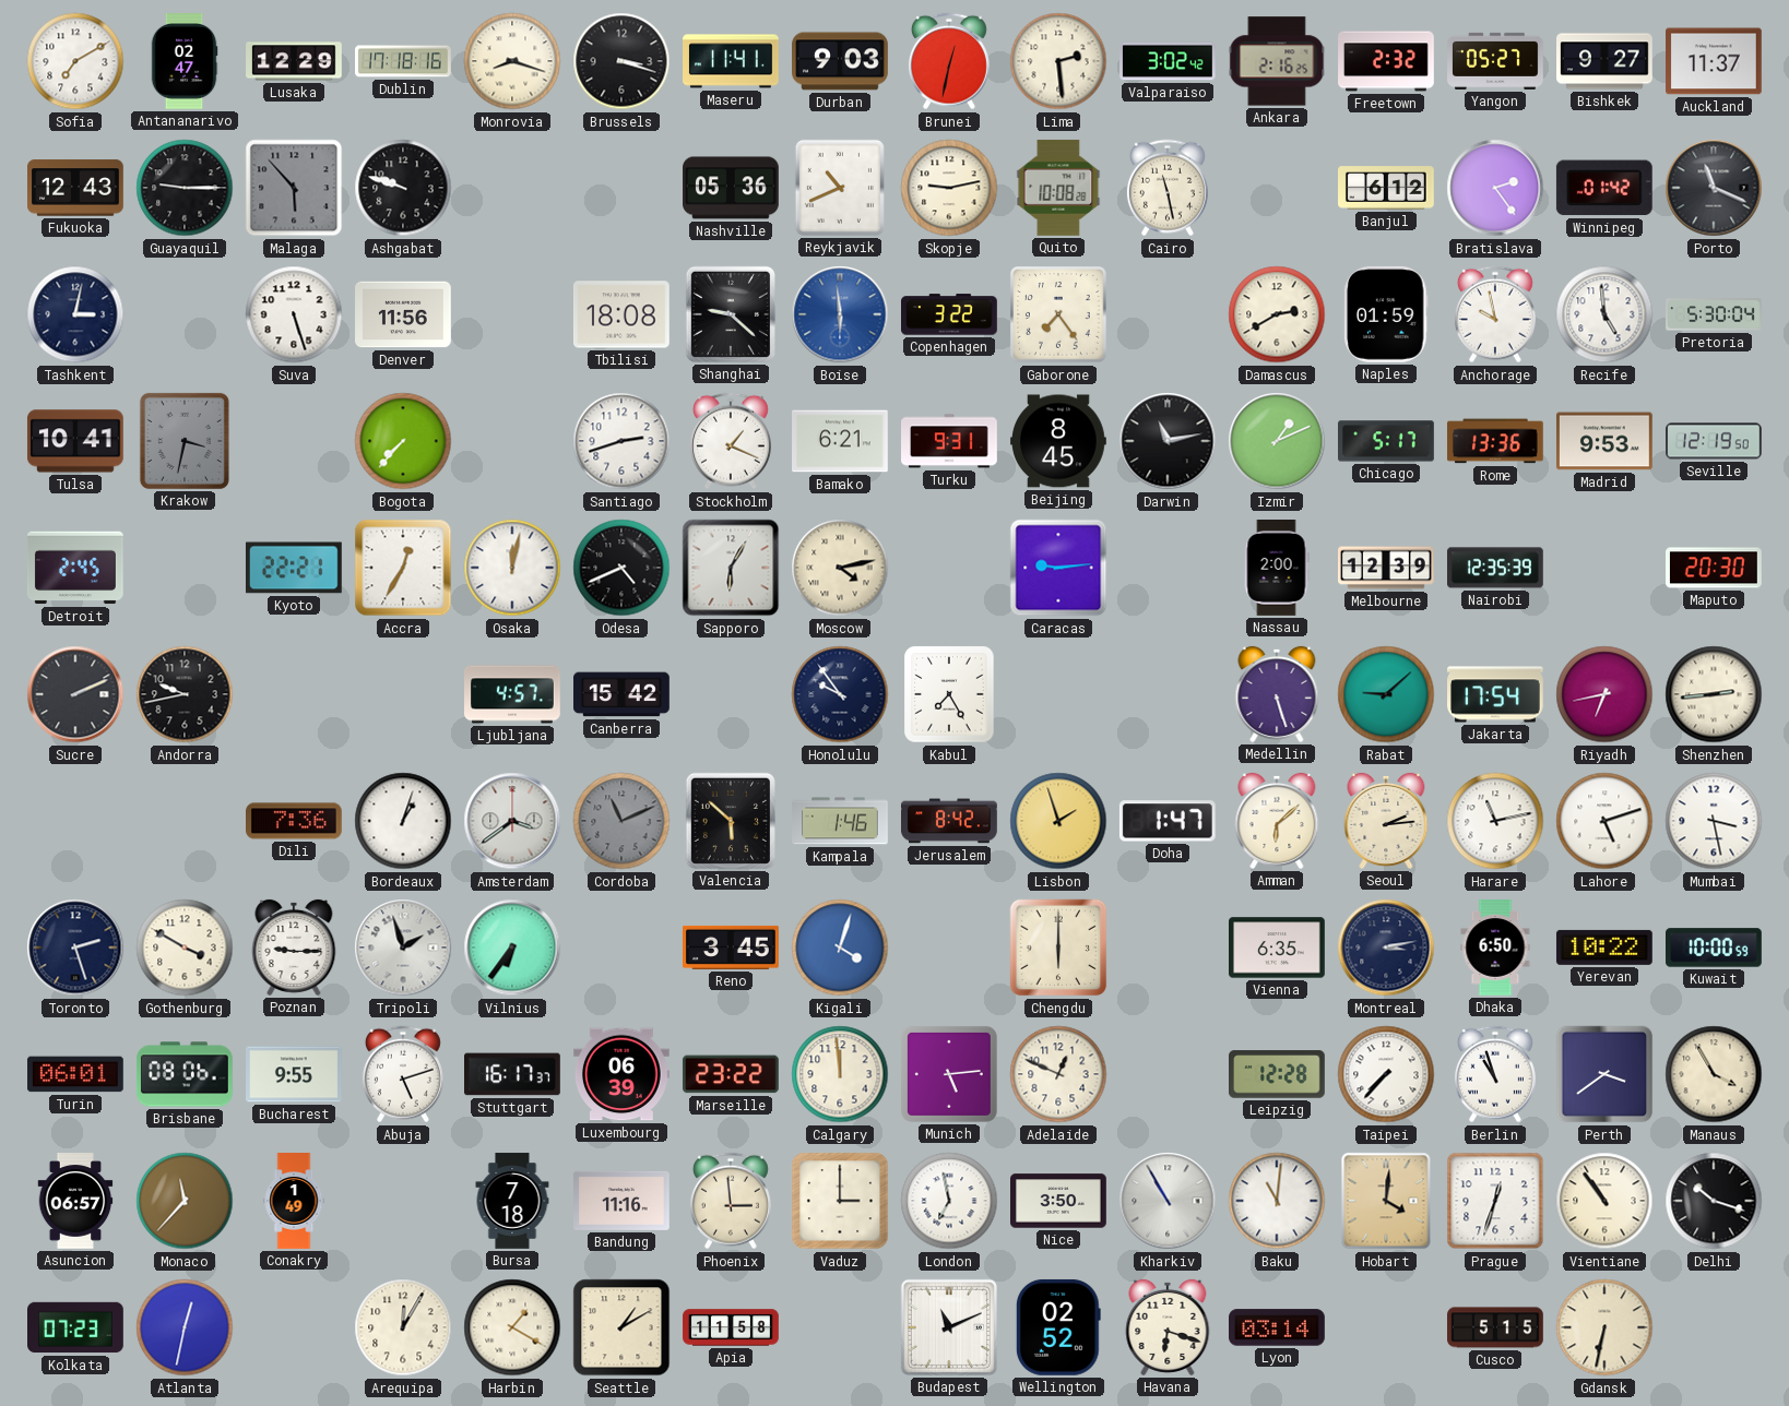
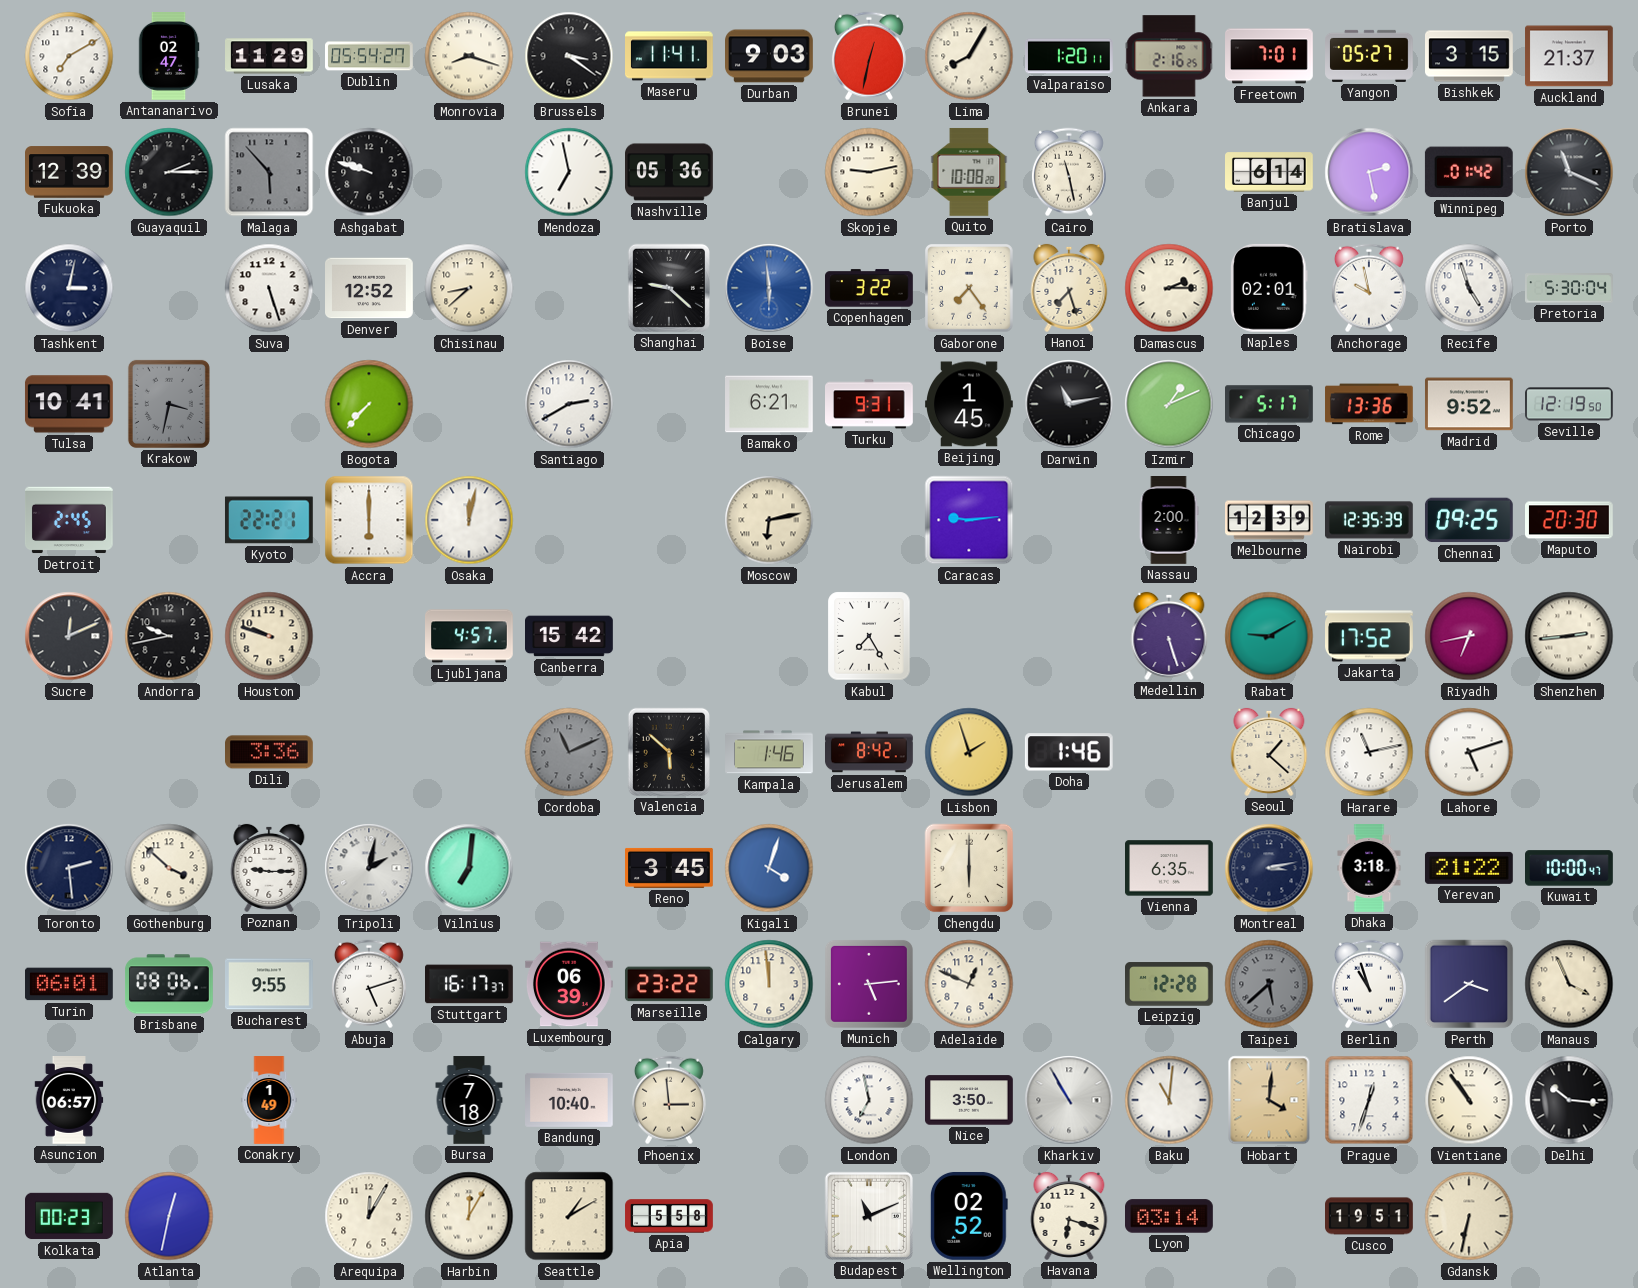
Lusaka: 12:29 -> 11:29 (270, 56)
Dublin: 17:18 -> 05:54 (370, 56)
Brussels: 3:18 -> 3:21 (569, 56)
Lima: 2:29 -> 8:05 (969, 56)
Valparaiso: 3:02 -> 1:20 (1070, 56)
Freetown: 2:32 -> 7:01 (1269, 56)
Bishkek: 9:27 -> 3:15 (1469, 56)
Auckland: 11:37 -> 21:37 (1570, 56)
Fukuoka: 12:43 -> 12:39 (70, 172)
Guayaquil: 9:15 -> 2:15 (169, 172)
Mendoza: none -> 6:58 (569, 172)
Reykjavik: 10:41 -> none (840, 188)
Banjul: 6:12 -> 6:14 (1270, 172)
Bratislava: 2:24 -> 2:28 (1369, 172)
Denver: 11:56 -> 12:52 (370, 288)
Chisinau: none -> 8:38 (469, 288)
Tbilisi: 18:08 -> none (623, 314)
Hanoi: none -> 7:27 (1069, 288)
Damascus: 2:40 -> 2:15 (1169, 288)
Naples: 01:59 -> 02:01 (1269, 288)
Recife: 4:59 -> 4:57 (1469, 288)
Santiago: 2:42 -> 2:40 (569, 404)
Stockholm: 1:19 -> none (731, 441)
Beijing: 8:45 -> 1:45 (970, 404)
Madrid: 9:53 -> 9:52 (1469, 404)
Accra: 12:35 -> 6:00 (369, 520)
Odesa: 4:41 -> none (621, 568)
Sapporo: 6:05 -> none (731, 568)
Moscow: 4:13 -> 6:13 (769, 520)
Chennai: none -> 09:25 (1469, 520)
Sucre: 2:11 -> 12:11 (69, 636)
Houston: none -> 9:48 (269, 636)
Honolulu: 9:54 -> none (840, 694)
Rabat: 9:08 -> 9:10 (1269, 636)
Jakarta: 17:54 -> 17:52 (1370, 636)
Dili: 7:36 -> 3:36 (270, 752)
Bordeaux: 1:03 -> none (403, 821)
Amsterdam: 3:39 -> none (512, 821)
Doha: 1:47 -> 1:46 (1069, 752)
Amman: 6:08 -> none (1277, 821)
Seoul: 2:14 -> 1:22 (1269, 752)
Mumbai: 3:28 -> none (1714, 821)
Toronto: 2:27 -> 2:29 (69, 868)
Gothenburg: 3:50 -> 3:52 (169, 868)
Tripoli: 1:57 -> 2:02 (369, 868)
Vilnius: 6:36 -> 7:01 (469, 868)
Dhaka: 6:50 -> 3:18 (1369, 869)
Yerevan: 10:22 -> 21:22 (1469, 868)
Kuwait: 10:00:59 -> 10:00:47 (1570, 868)
Taipei: 7:37 -> 5:38 (1269, 984)
Taipei dial: white -> grey (1269, 984)
Manaus: 3:55 -> 3:56 (1569, 984)
Monaco: 11:37 -> none (185, 1201)
Bandung: 11:16 -> 10:40 (570, 1100)
Vaduz: 3:00 -> none (840, 1201)
Delhi: 10:18 -> 10:16 (1569, 1100)
Kolkata: 07:23 -> 00:23 (70, 1216)
Harbin: 1:20 -> 12:05 (469, 1216)
Apia: 11:58 -> 5:58 (669, 1216)
Cusco: 5:15 -> 19:51 (1370, 1216)
